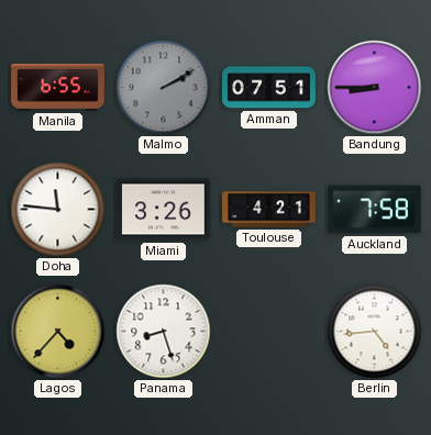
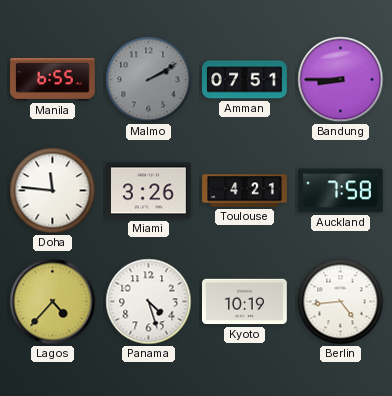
Panama: 8:27 -> 4:27 (149, 302)
Kyoto: none -> 10:19 (245, 302)
